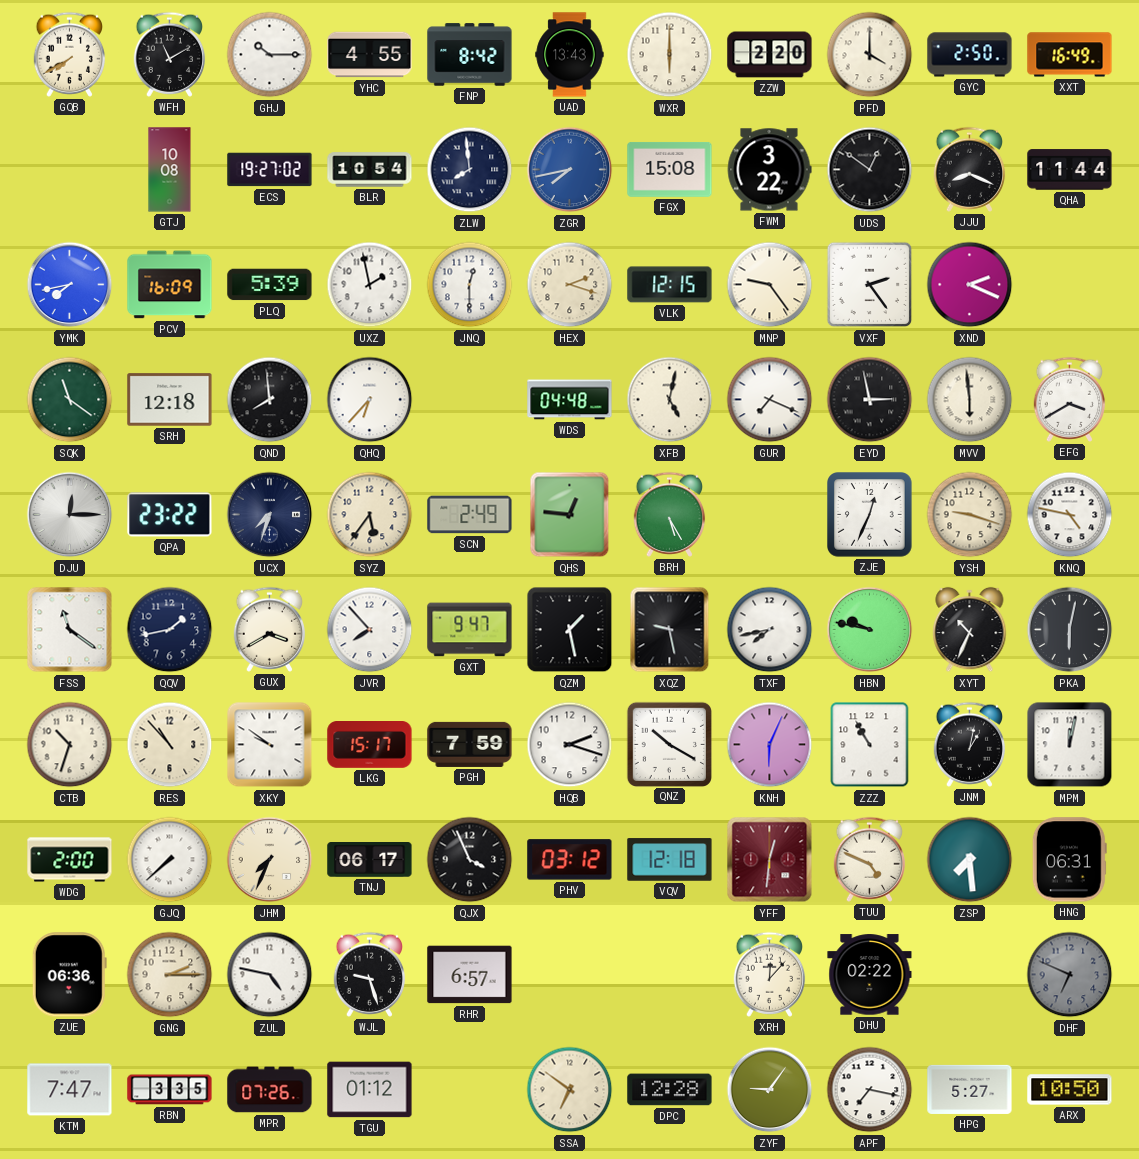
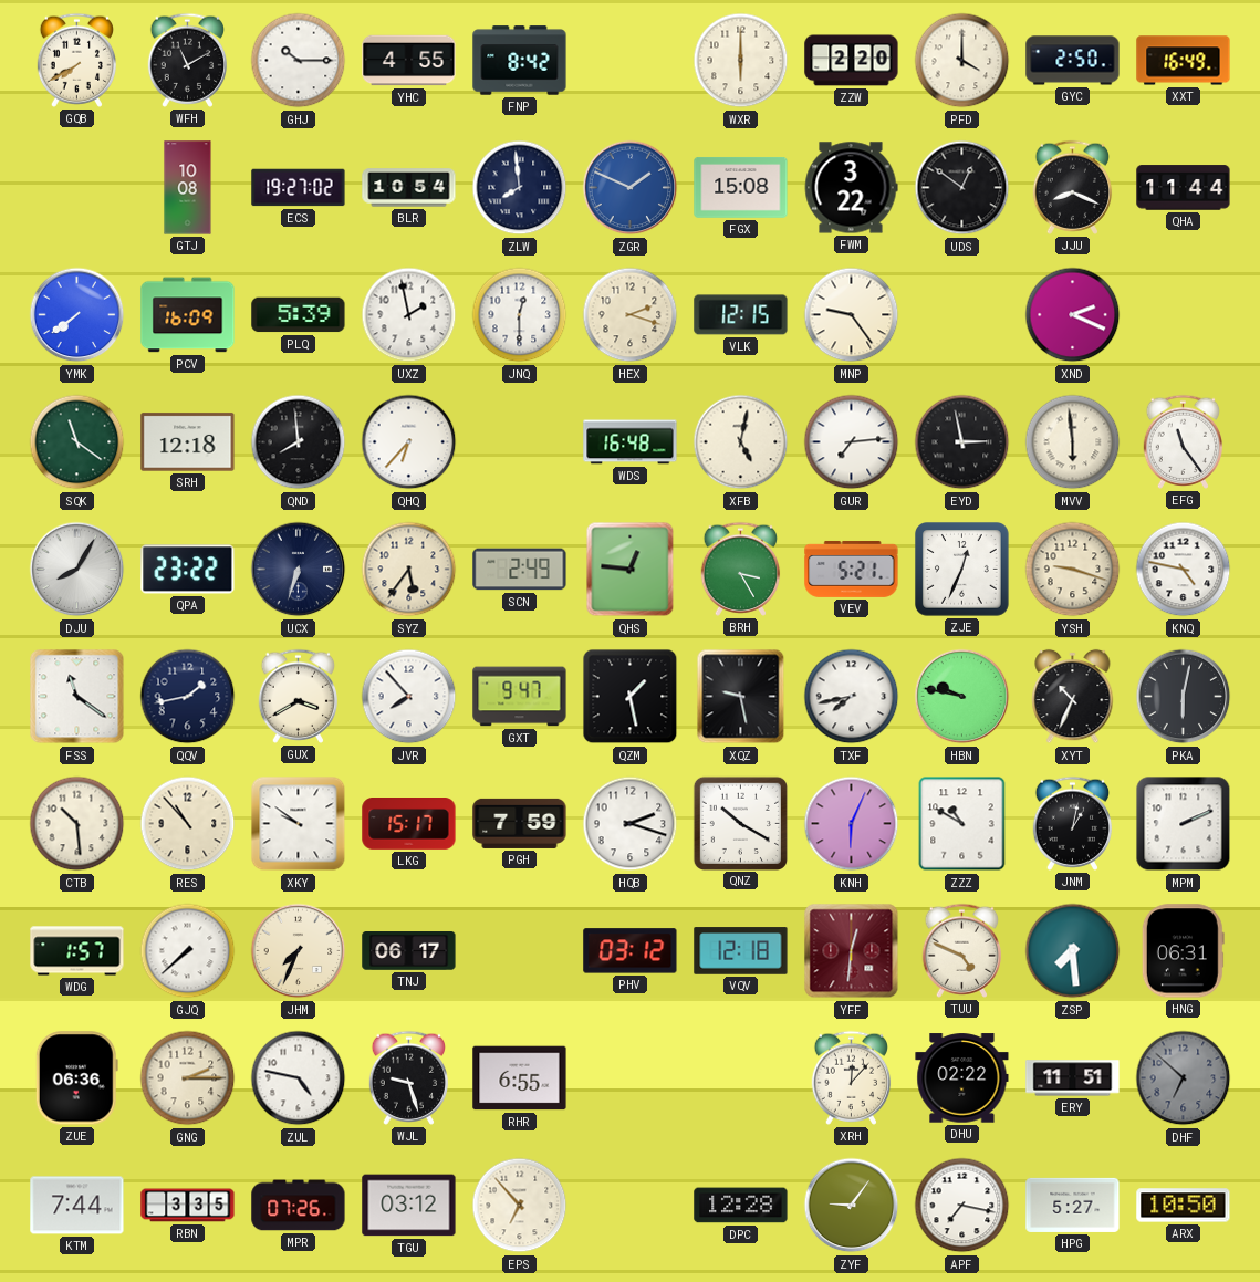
UAD: 13:43 -> none (570, 55)
ZGR: 7:43 -> 1:49 (631, 188)
YMK: 7:43 -> 7:39 (77, 315)
VXF: 2:24 -> none (870, 285)
WDS: 04:48 -> 16:48 (631, 442)
GUR: 7:19 -> 7:14 (852, 442)
EFG: 3:40 -> 11:24 (1184, 441)
DJU: 12:15 -> 8:05 (77, 570)
UCX: 7:33 -> 6:33 (299, 570)
BRH: 5:25 -> 3:25 (741, 569)
VEV: none -> 5:21 (852, 569)
CTB: 10:33 -> 10:29 (77, 824)
ZZZ: 10:55 -> 10:50 (962, 824)
MPM: 12:02 -> 2:11 (1184, 824)
WDG: 2:00 -> 1:57 (77, 951)
QJX: 3:56 -> none (470, 860)
RHR: 6:57 -> 6:55 (520, 1078)
ERY: none -> 11:51 (1073, 1078)
DHF: 6:49 -> 6:52 (1184, 1078)
KTM: 7:47 -> 7:44 (77, 1206)
TGU: 01:12 -> 03:12 (409, 1206)
EPS: none -> 6:53 (520, 1206)
SSA: 6:51 -> none (570, 1090)
